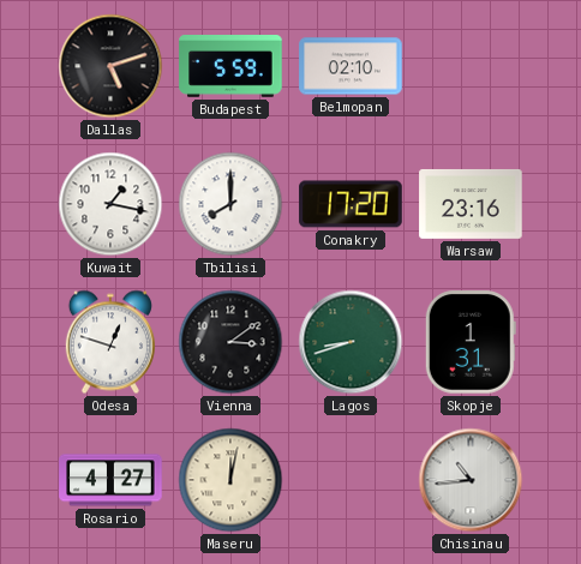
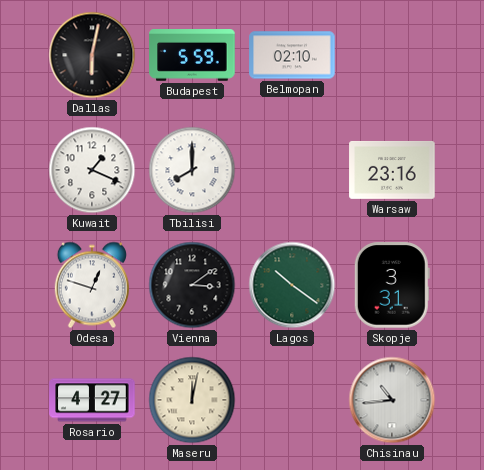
Dallas: 5:12 -> 6:02 (92, 55)
Kuwait: 1:17 -> 1:19 (92, 170)
Conakry: 17:20 -> none (351, 204)
Lagos: 8:42 -> 10:21 (292, 285)
Skopje: 1:31 -> 3:31 (392, 285)
